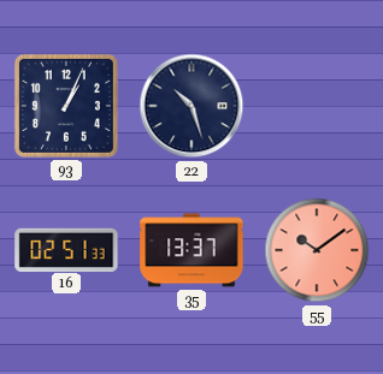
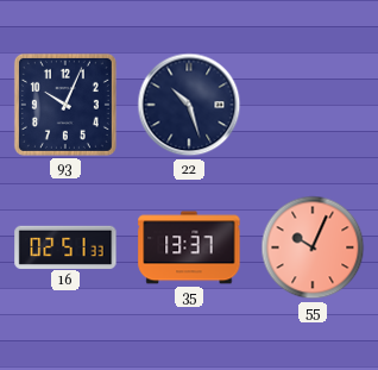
93: 1:04 -> 10:04 (65, 105)
55: 10:09 -> 10:04 (313, 247)
